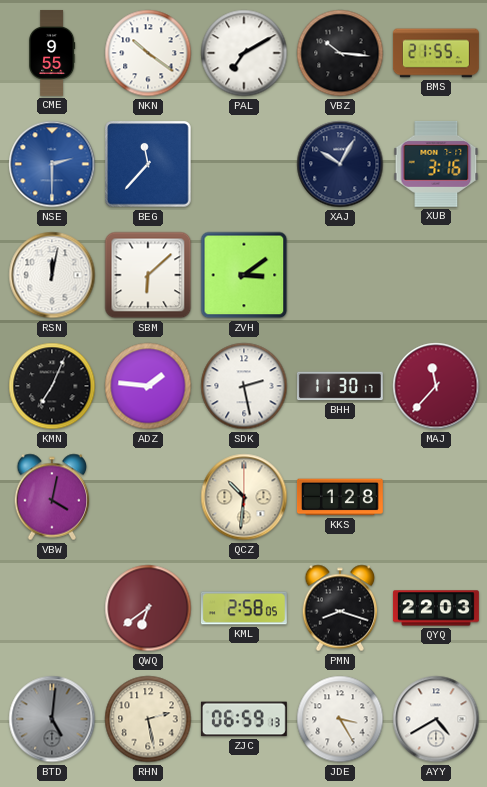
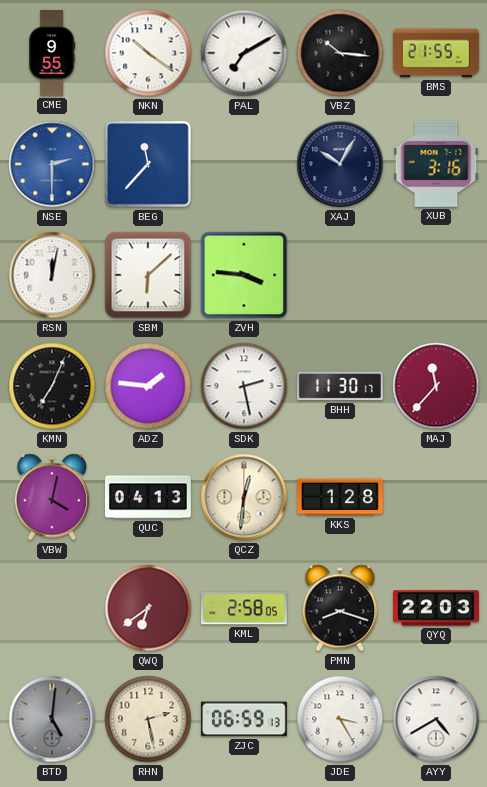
ZVH: 3:09 -> 3:46 (244, 275)
QUC: none -> 04:13 (148, 497)
QCZ: 10:31 -> 12:31 (244, 497)
